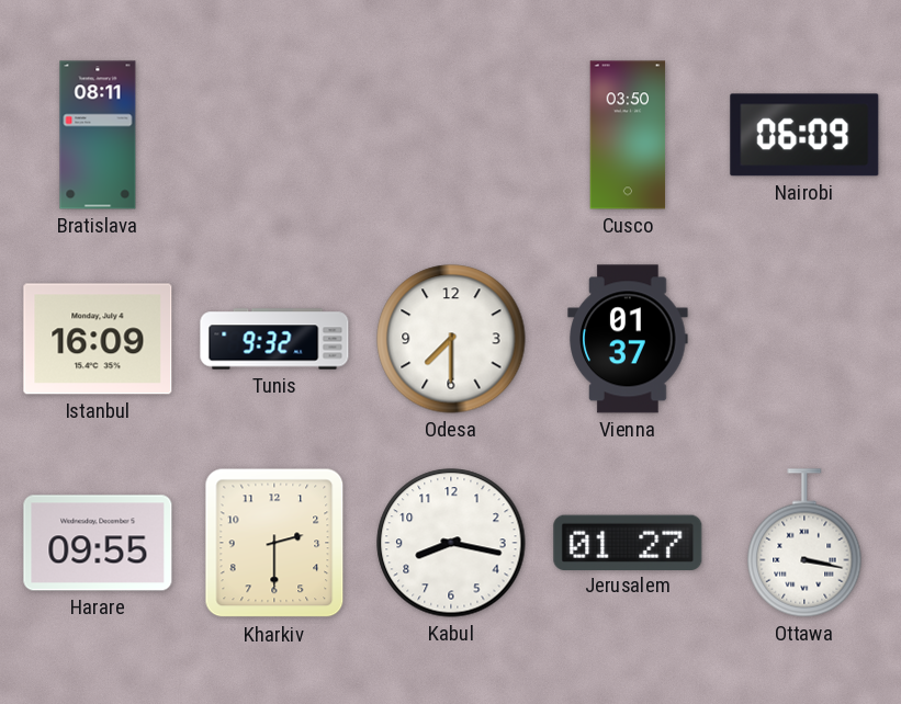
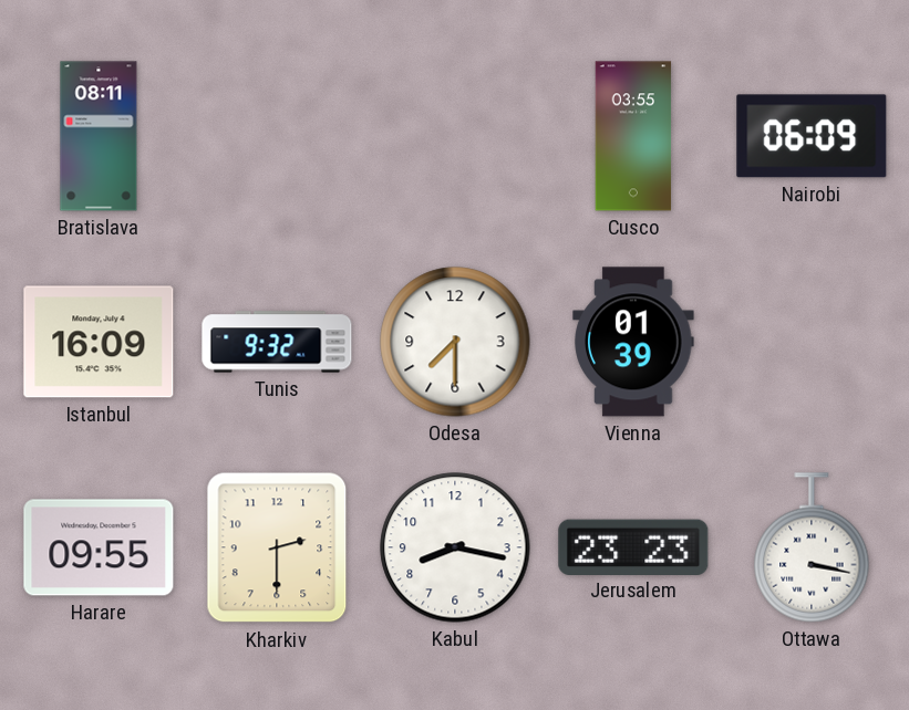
Cusco: 03:50 -> 03:55 (633, 136)
Vienna: 01:37 -> 01:39 (633, 342)
Jerusalem: 01:27 -> 23:23 (633, 546)
